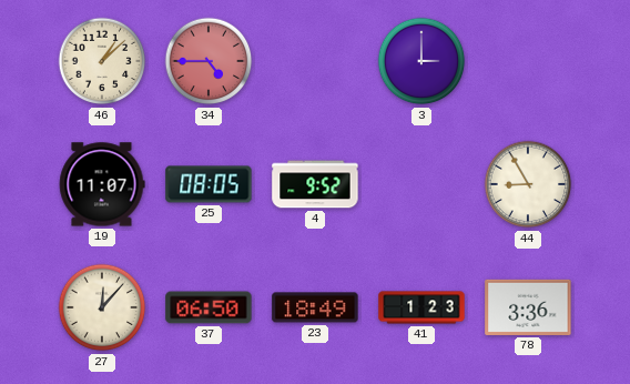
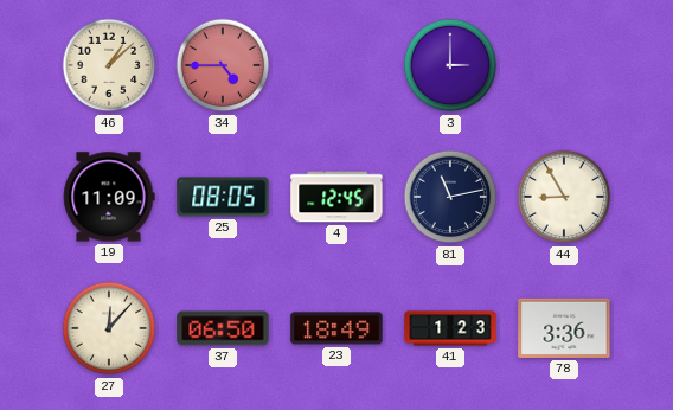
19: 11:07 -> 11:09 (109, 197)
4: 9:52 -> 12:45 (336, 197)
81: none -> 11:13 (450, 197)
